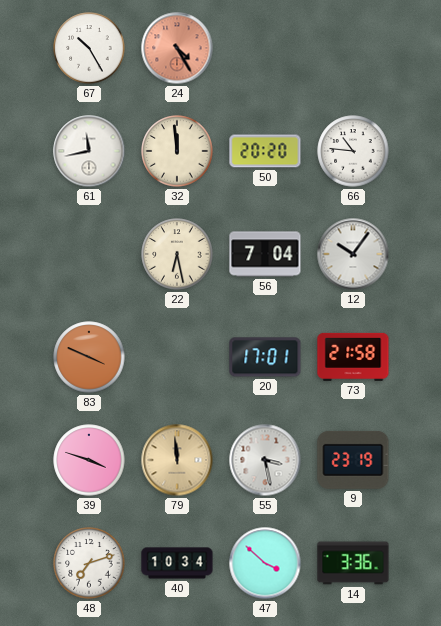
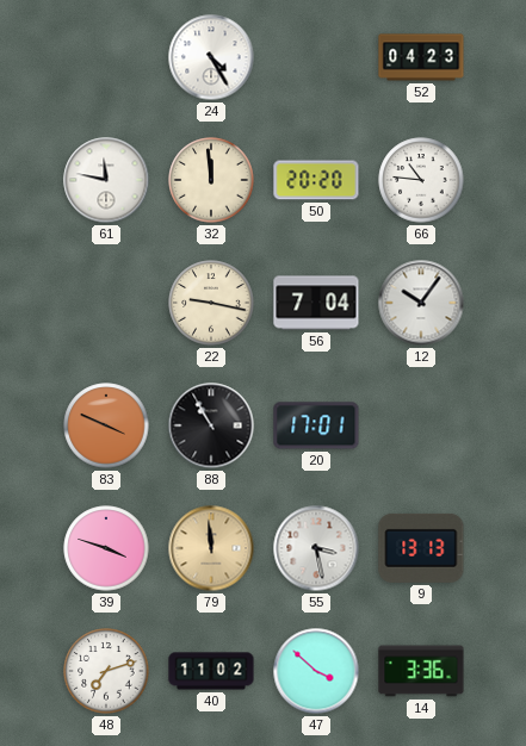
67: 10:25 -> none (89, 48)
24 dial: salmon -> white (211, 57)
52: none -> 04:23 (421, 57)
61: 11:43 -> 11:47 (106, 180)
22: 6:28 -> 9:17 (211, 303)
88: none -> 10:55 (211, 425)
73: 21:58 -> none (353, 357)
9: 23:19 -> 13:13 (421, 548)
40: 10:34 -> 11:02 (211, 671)
